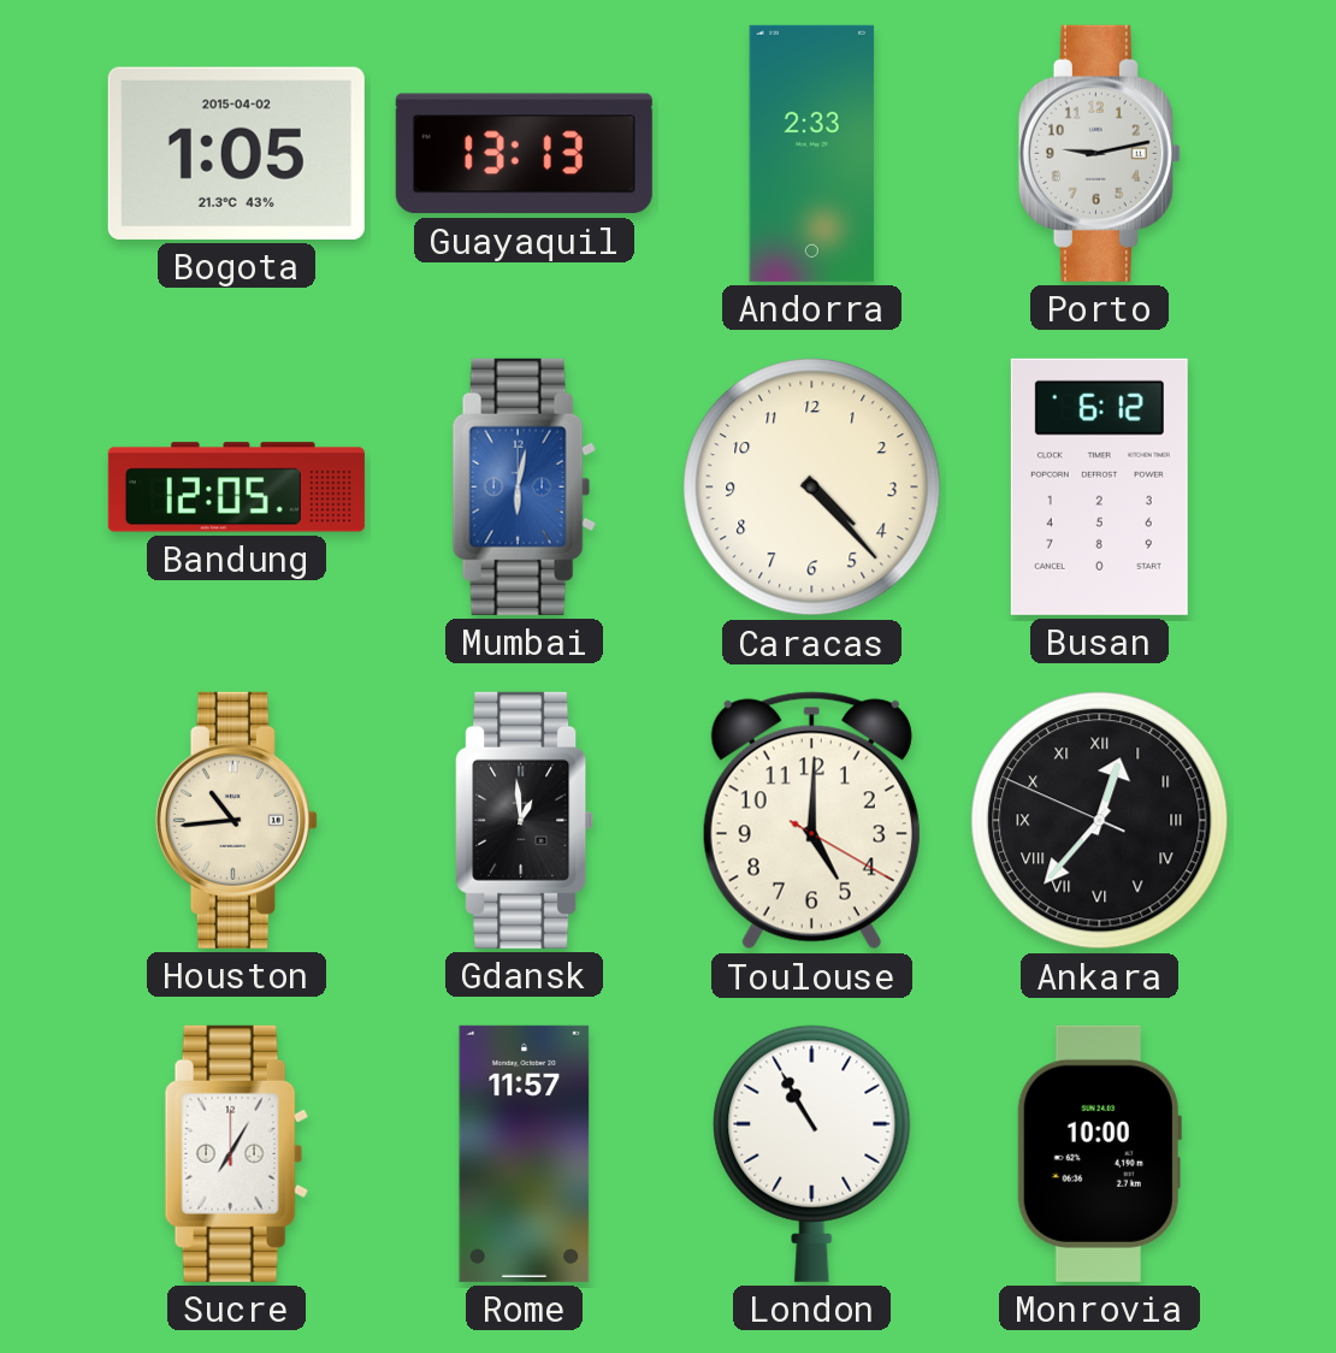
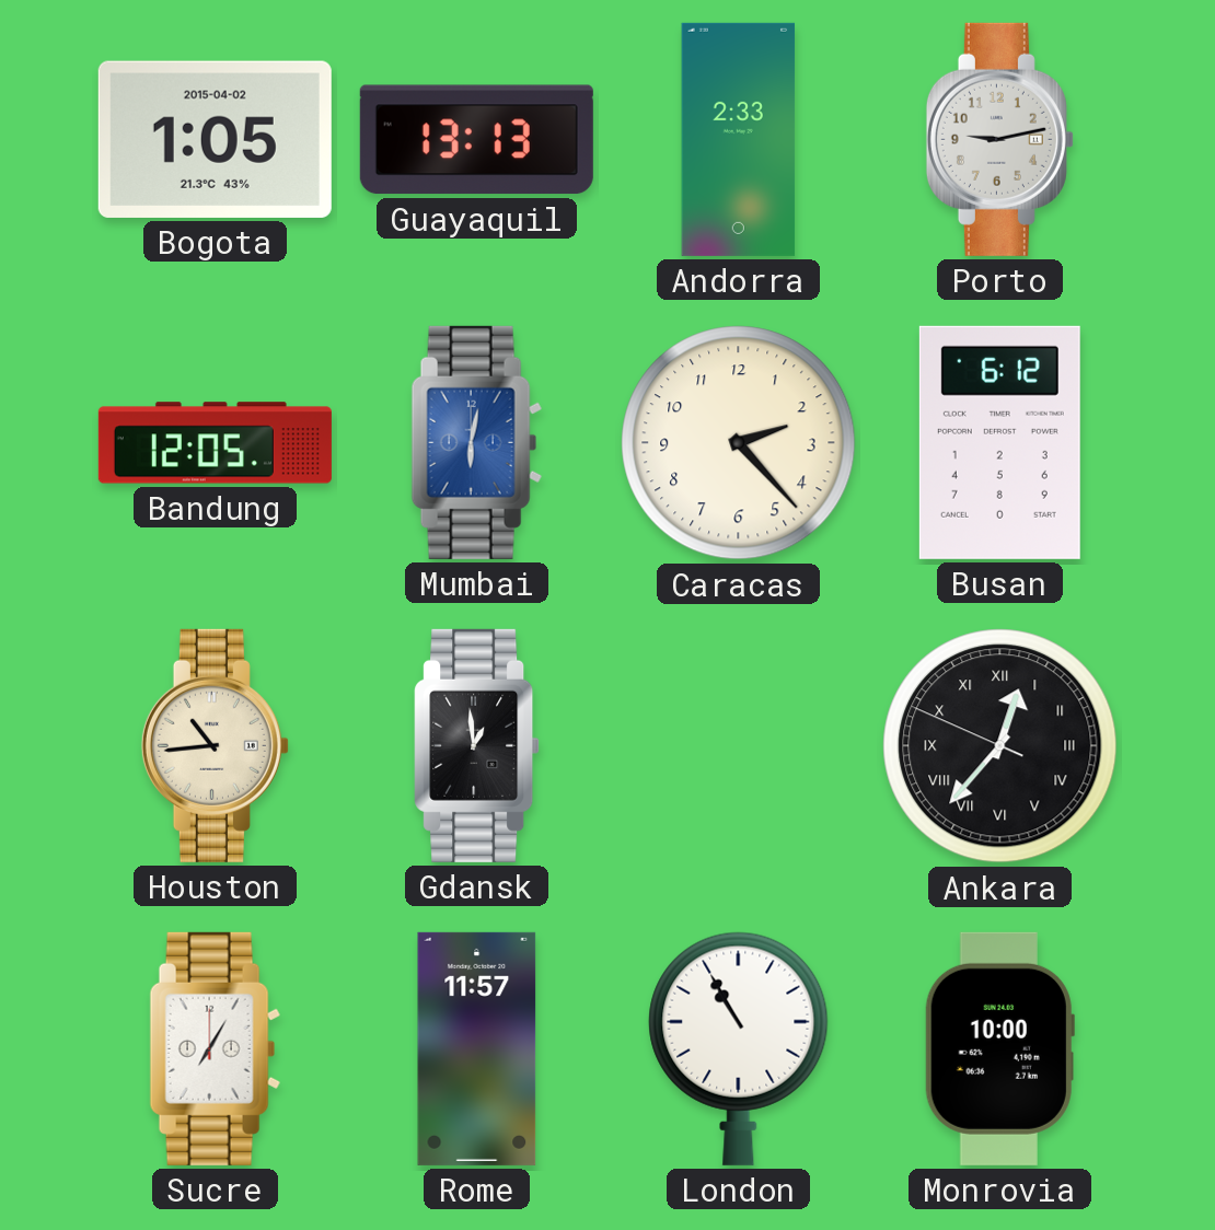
Caracas: 4:23 -> 2:23 (739, 443)
Toulouse: 5:00 -> none (811, 821)
